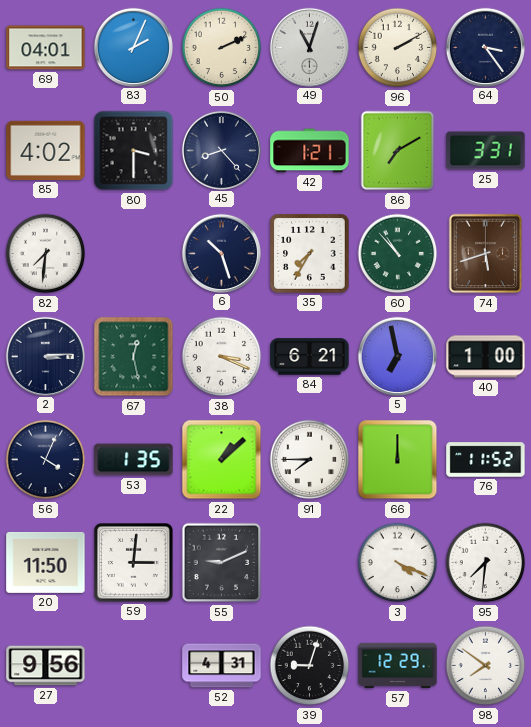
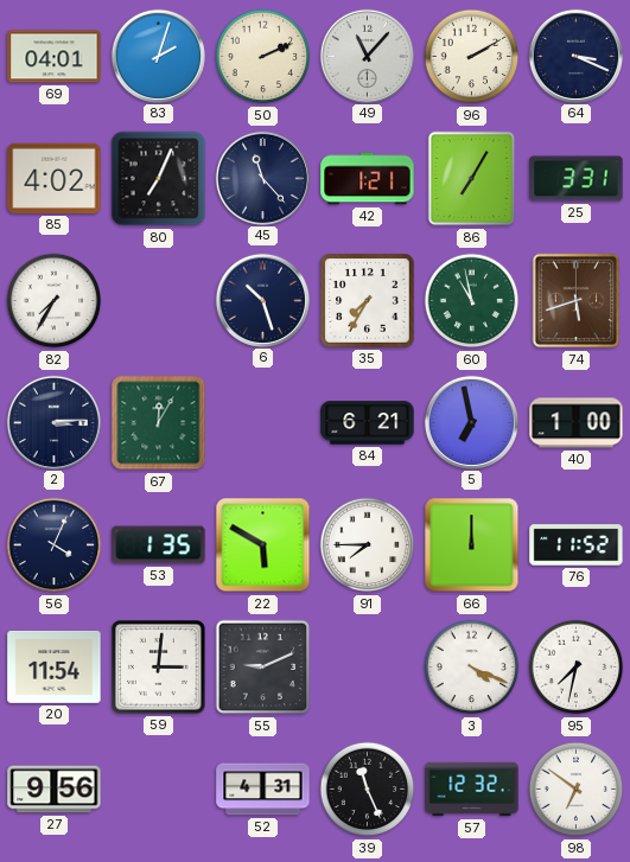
83: 2:04 -> 2:03 (158, 56)
49: 11:03 -> 11:07 (367, 56)
64: 3:24 -> 3:19 (575, 56)
80: 3:30 -> 7:04 (159, 179)
45: 8:23 -> 11:23 (262, 178)
86: 7:10 -> 7:05 (472, 179)
82: 7:31 -> 7:35 (55, 301)
60: 10:53 -> 10:58 (472, 301)
67: 12:28 -> 12:05 (159, 423)
38: 3:19 -> none (222, 357)
22: 1:08 -> 5:50 (263, 545)
20: 11:50 -> 11:54 (55, 666)
95: 7:31 -> 7:32 (577, 668)
39: 9:03 -> 11:26 (368, 790)
57: 12:29 -> 12:32 (472, 790)
98: 7:51 -> 6:51 (577, 790)
